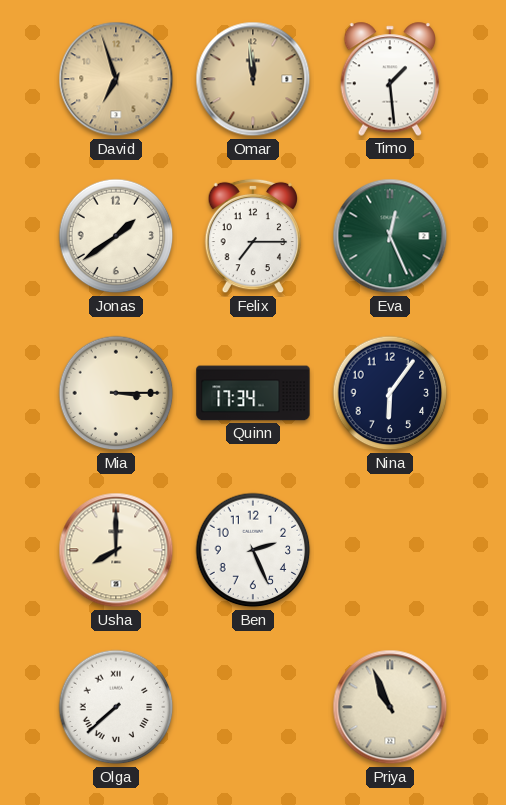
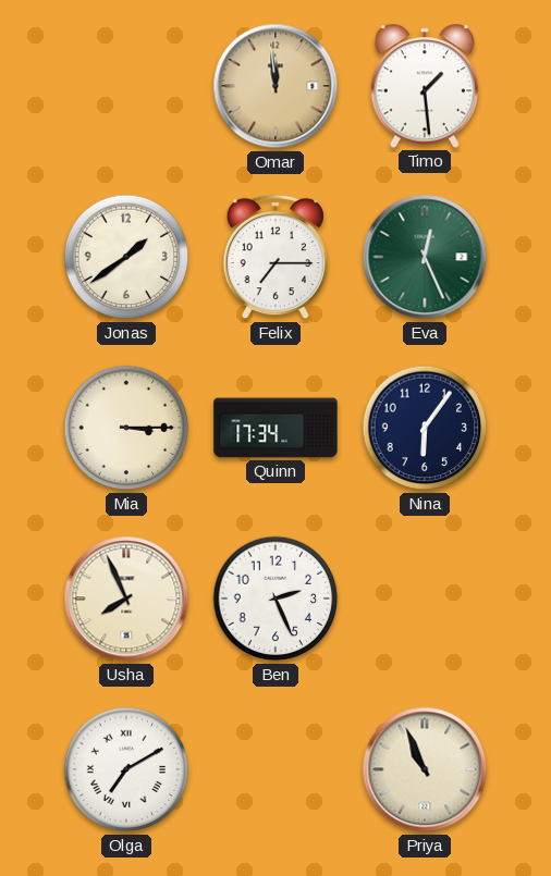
David: 6:57 -> none (116, 79)
Usha: 8:00 -> 7:56 (126, 599)
Olga: 7:38 -> 7:10 (126, 769)
